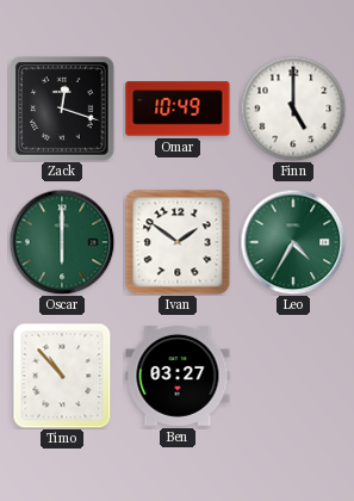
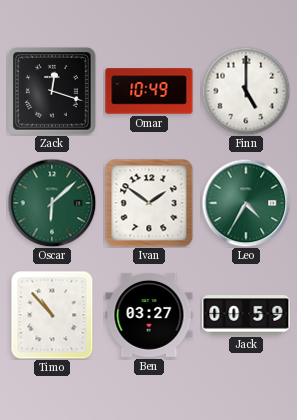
Oscar: 6:00 -> 6:08 (52, 203)
Jack: none -> 00:59 (246, 315)
